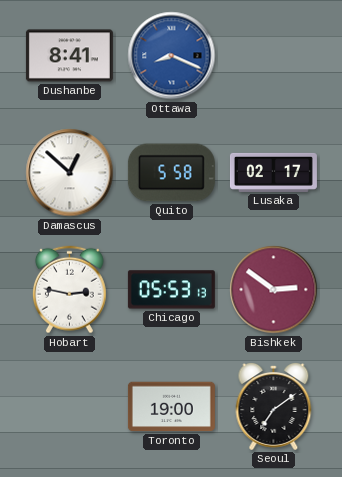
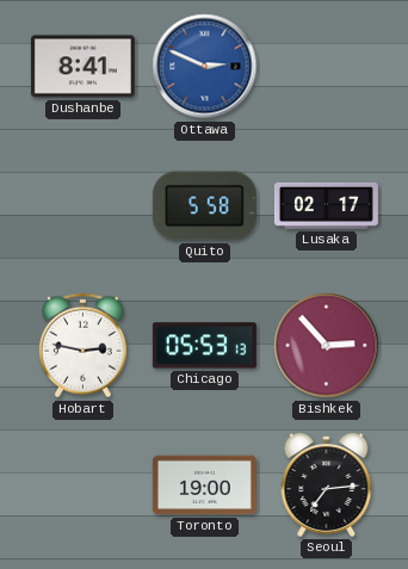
Ottawa: 8:19 -> 2:49 (205, 67)
Damascus: 12:52 -> none (70, 173)
Bishkek: 2:51 -> 2:53 (327, 346)
Seoul: 7:09 -> 7:14 (327, 485)
